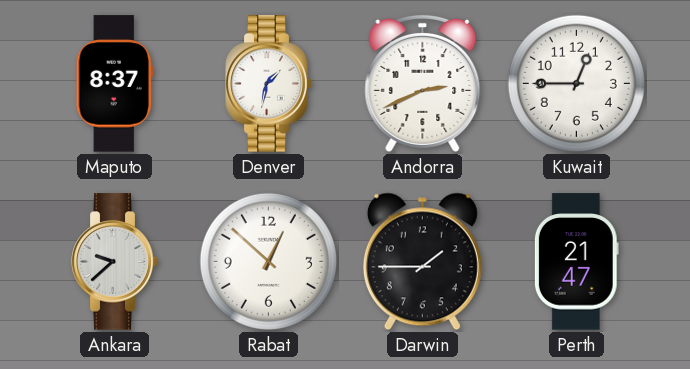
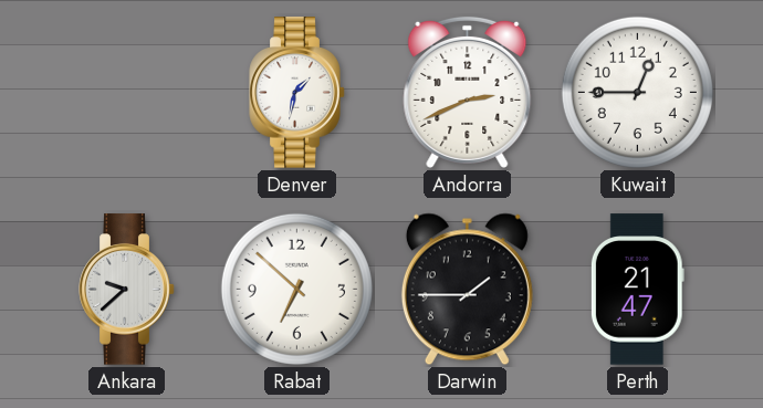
Maputo: 8:37 -> none (114, 84)
Rabat: 12:52 -> 6:52 (296, 289)
